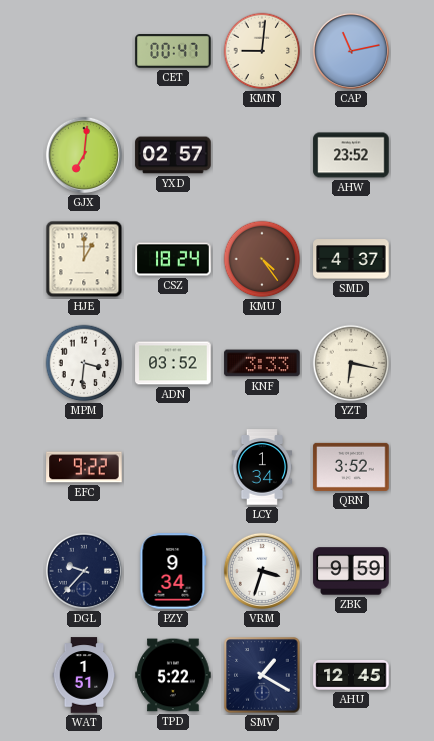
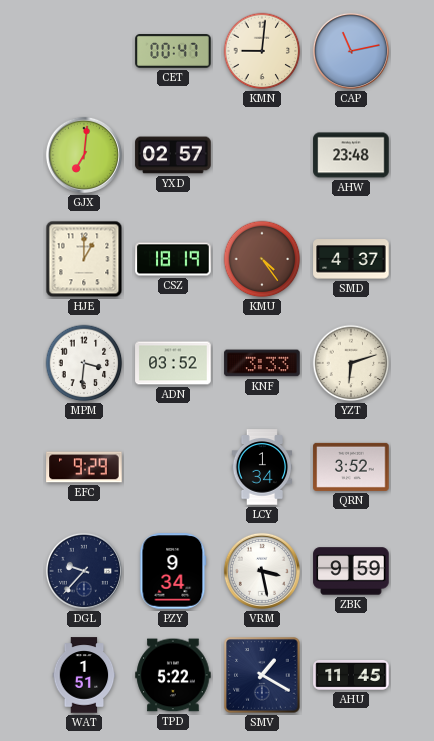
AHW: 23:52 -> 23:48 (351, 155)
CSZ: 18:24 -> 18:19 (173, 259)
YZT: 6:17 -> 6:12 (351, 363)
EFC: 9:22 -> 9:29 (84, 467)
VRM: 3:33 -> 3:28 (262, 571)
AHU: 12:45 -> 11:45 (351, 676)
